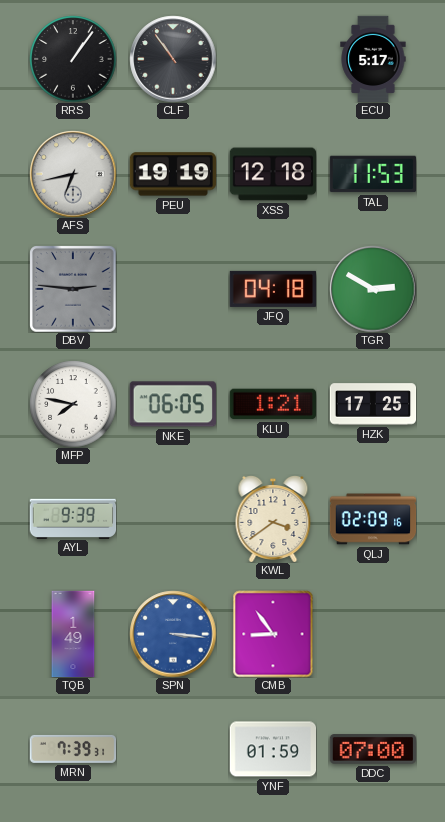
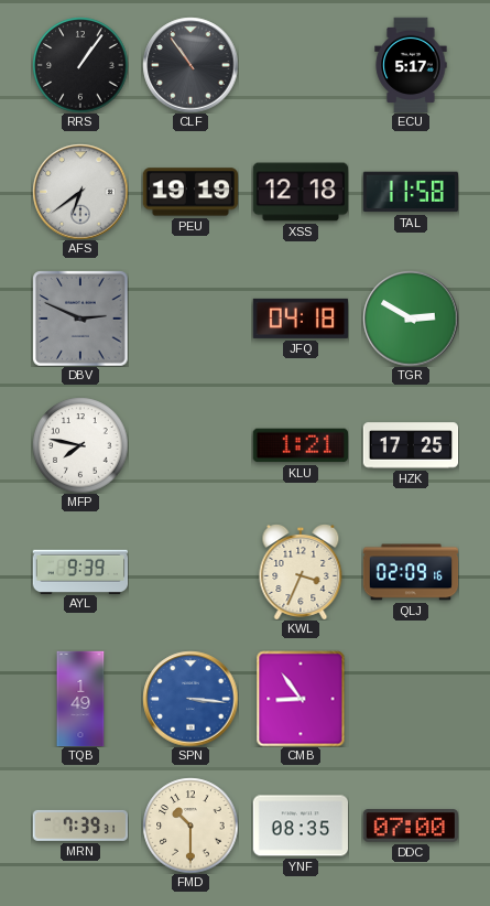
AFS: 6:43 -> 6:39 (80, 192)
TAL: 11:53 -> 11:58 (410, 192)
DBV: 2:46 -> 2:49 (80, 319)
NKE: 06:05 -> none (173, 404)
KWL: 3:39 -> 3:34 (301, 572)
FMD: none -> 10:30 (190, 826)
YNF: 01:59 -> 08:35 (301, 826)
